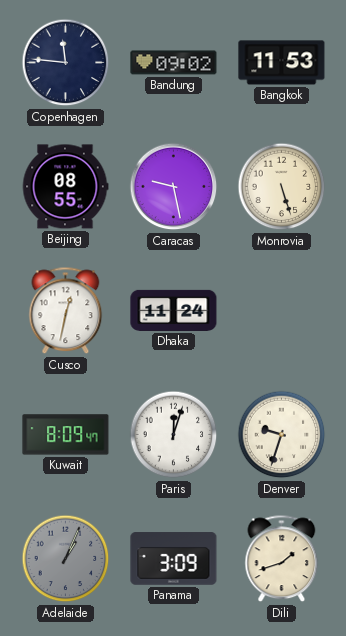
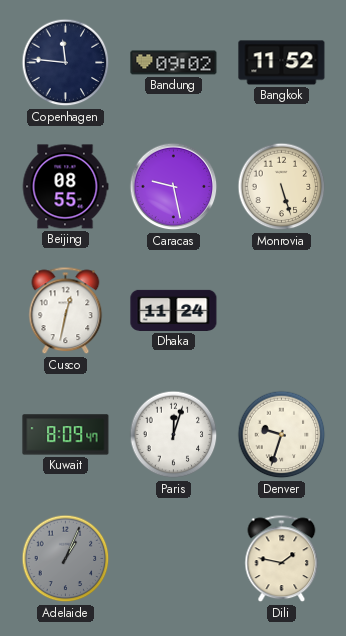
Bangkok: 11:53 -> 11:52 (282, 63)
Panama: 3:09 -> none (174, 559)
Dili: 1:42 -> 1:47 (282, 559)
